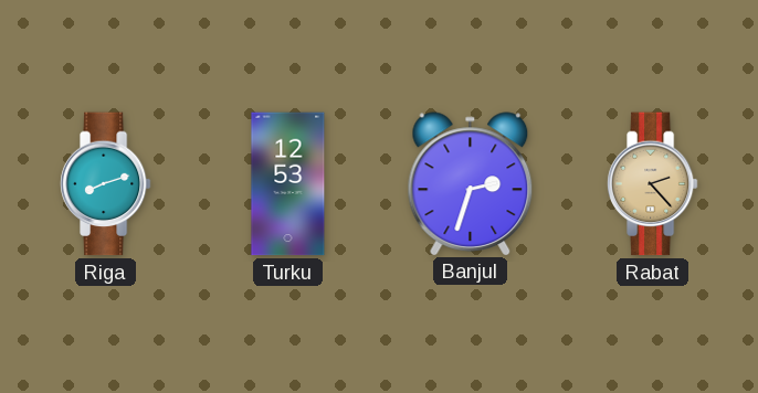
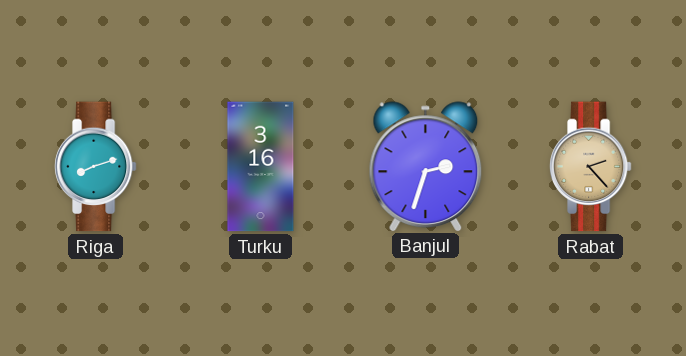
Turku: 12:53 -> 3:16 (261, 167)
